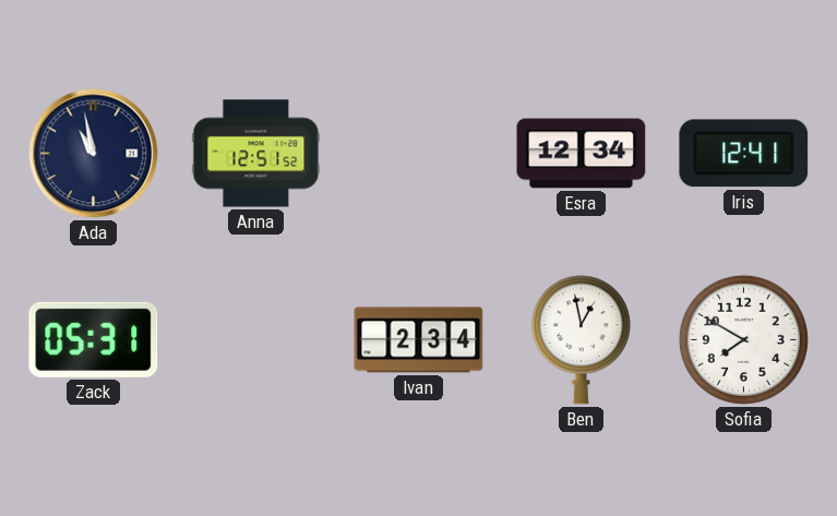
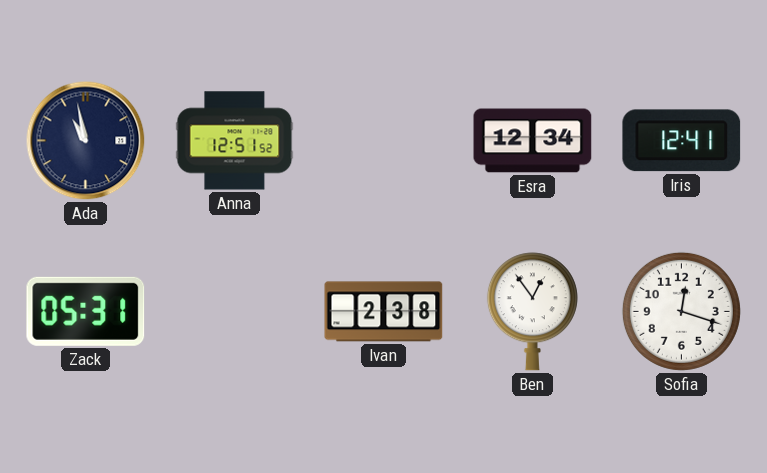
Ivan: 2:34 -> 2:38 (384, 312)
Ben: 12:58 -> 12:54 (532, 312)
Sofia: 7:50 -> 12:18 (681, 311)
